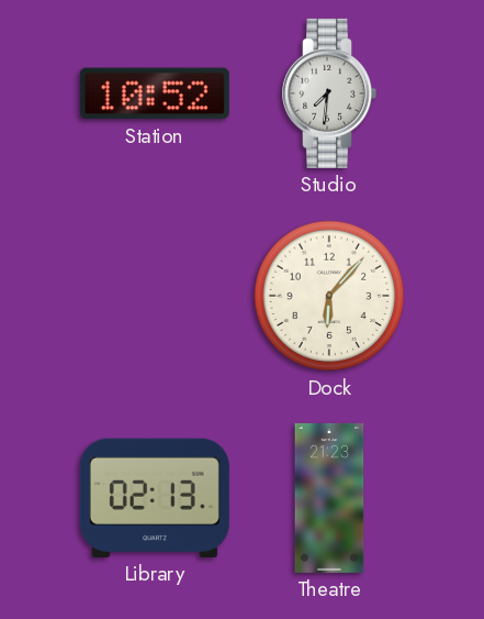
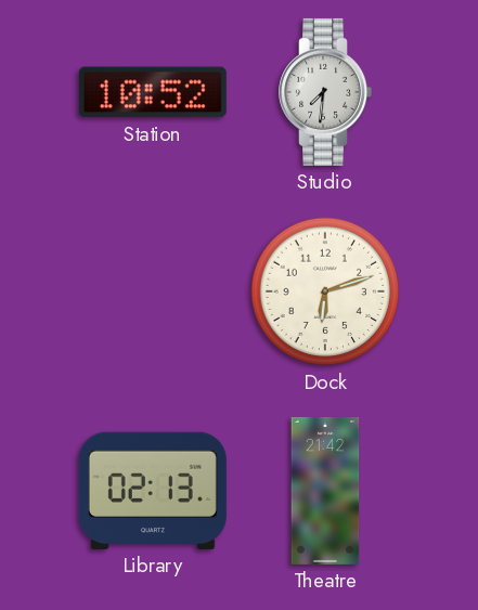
Dock: 6:07 -> 6:12 (325, 291)
Theatre: 21:23 -> 21:42 (325, 491)
